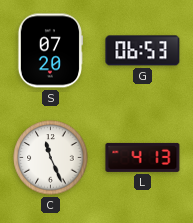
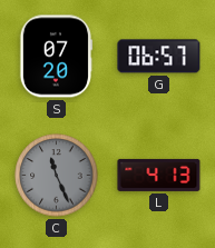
G: 06:53 -> 06:57 (159, 57)
C dial: white -> grey (57, 176)
